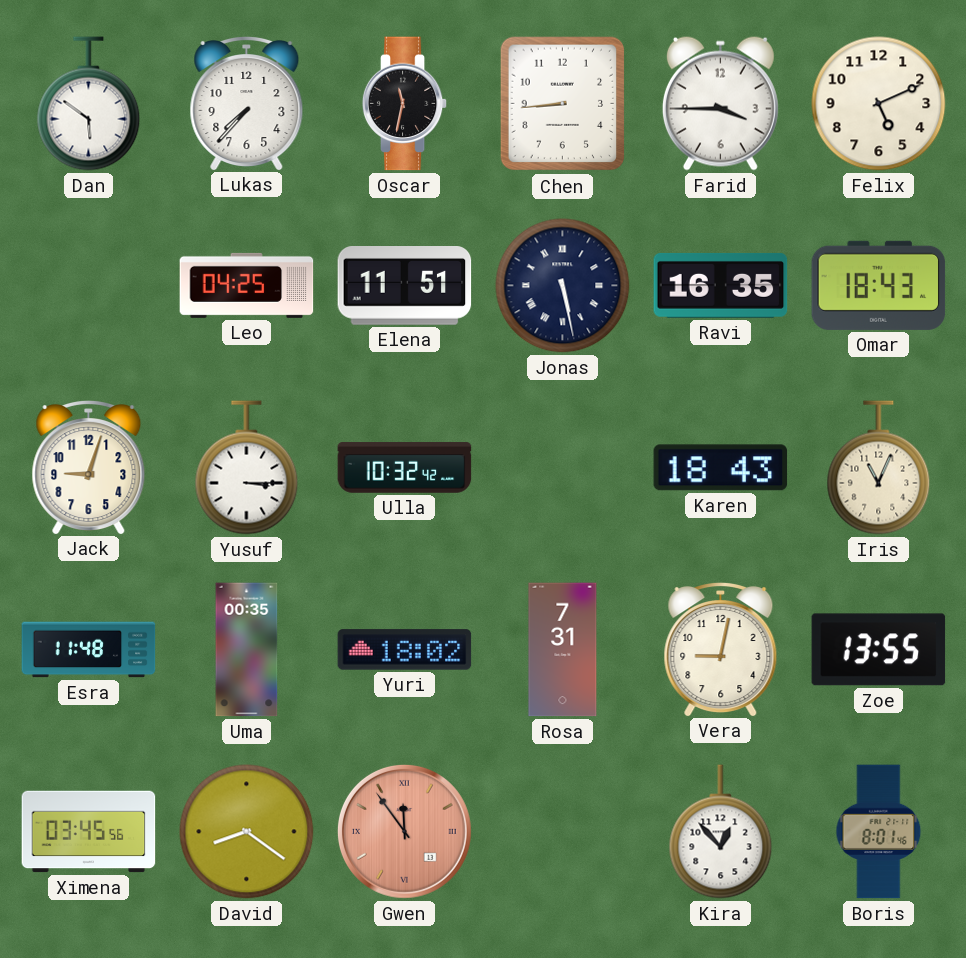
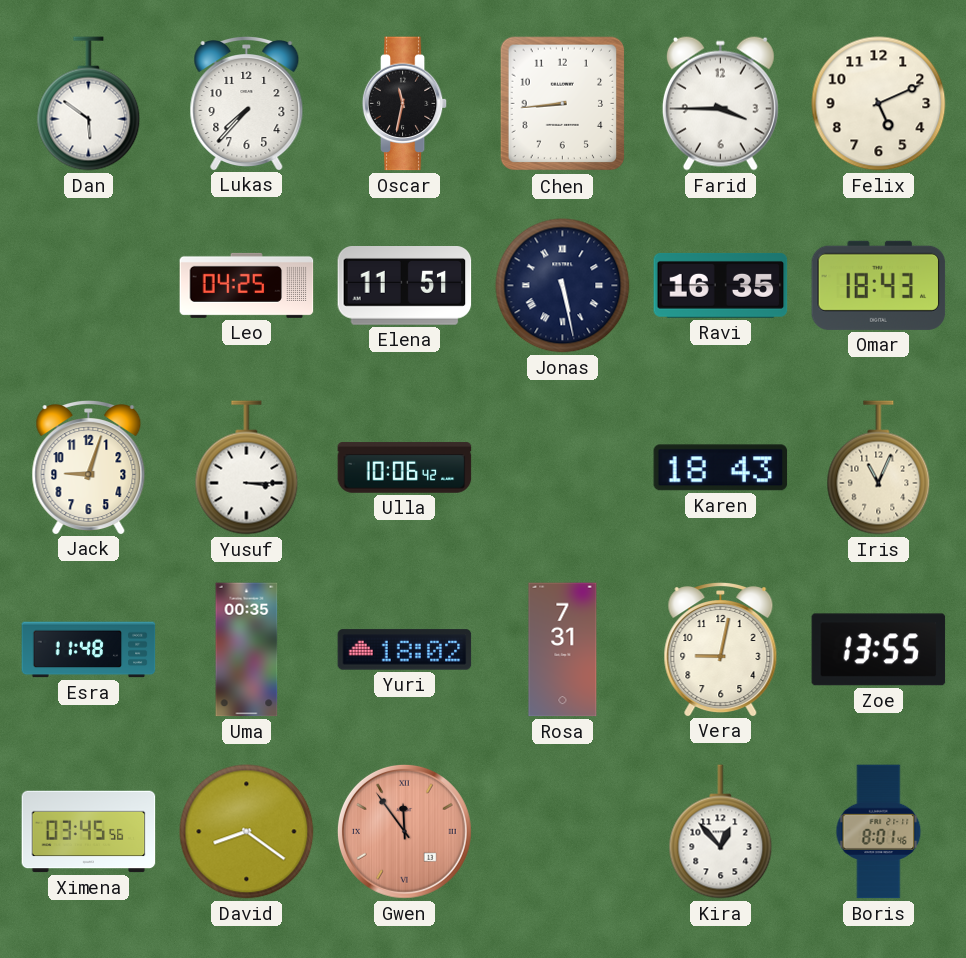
Ulla: 10:32 -> 10:06 (405, 468)
